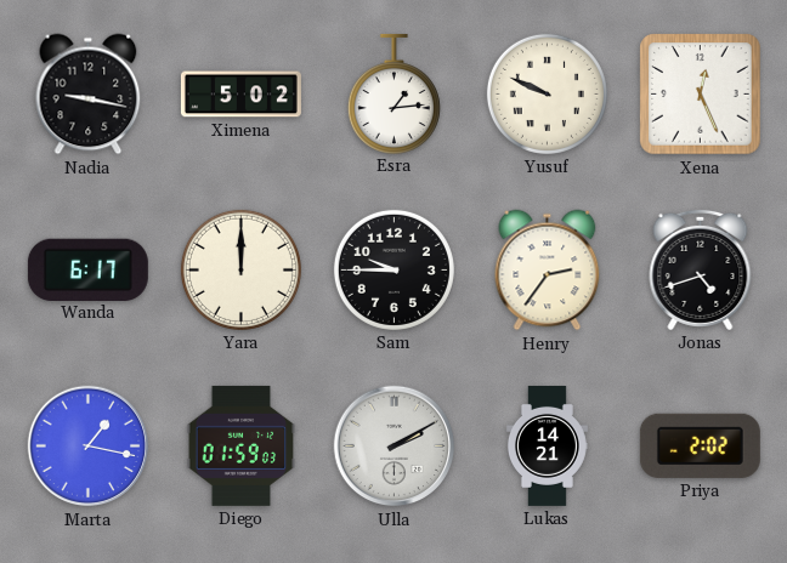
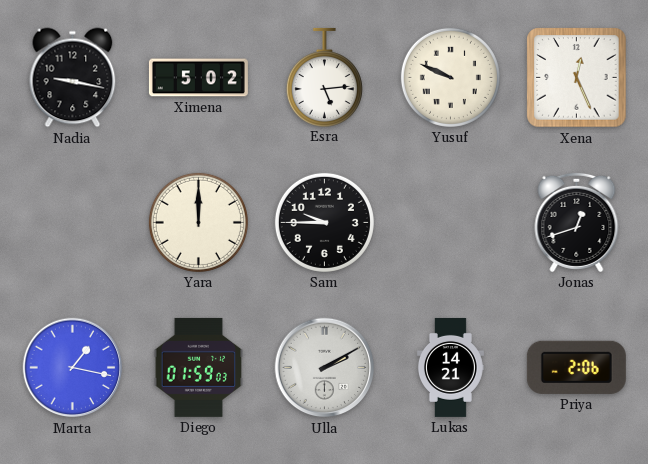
Esra: 1:14 -> 5:14 (324, 77)
Wanda: 6:17 -> none (87, 269)
Henry: 2:36 -> none (548, 271)
Jonas: 4:42 -> 12:42 (577, 222)
Priya: 2:02 -> 2:06 (576, 367)
